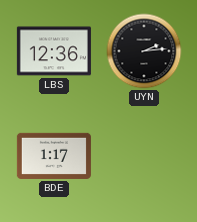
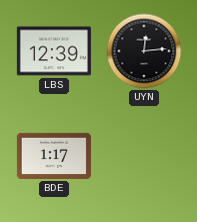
LBS: 12:36 -> 12:39 (54, 51)
UYN: 2:14 -> 12:14 (144, 51)
